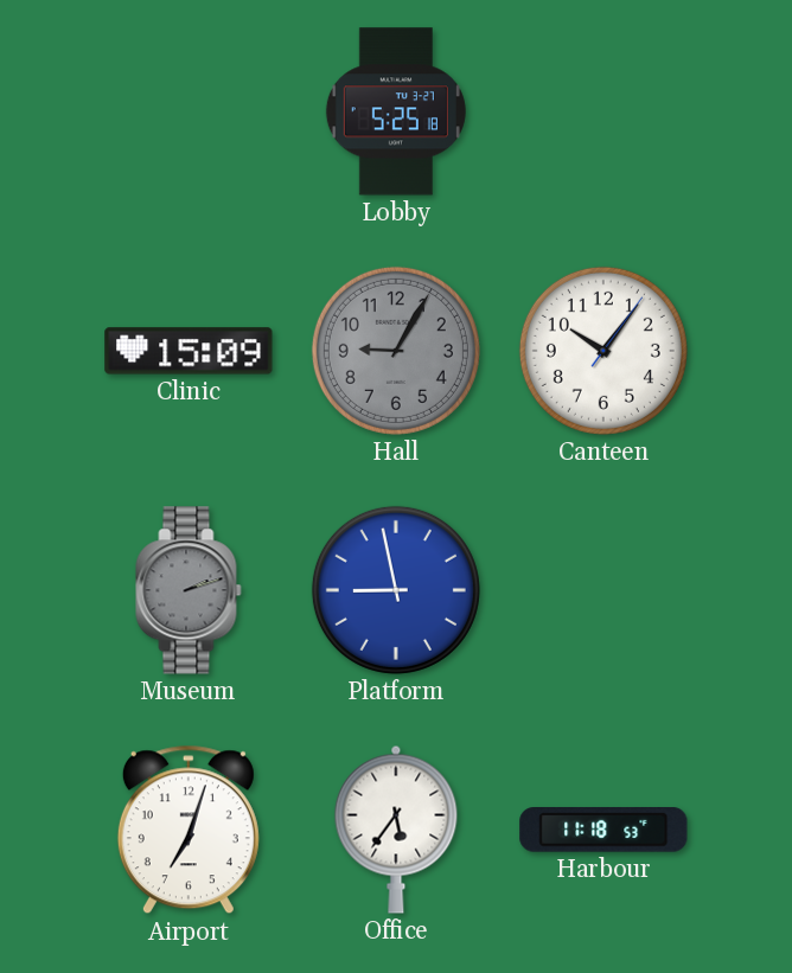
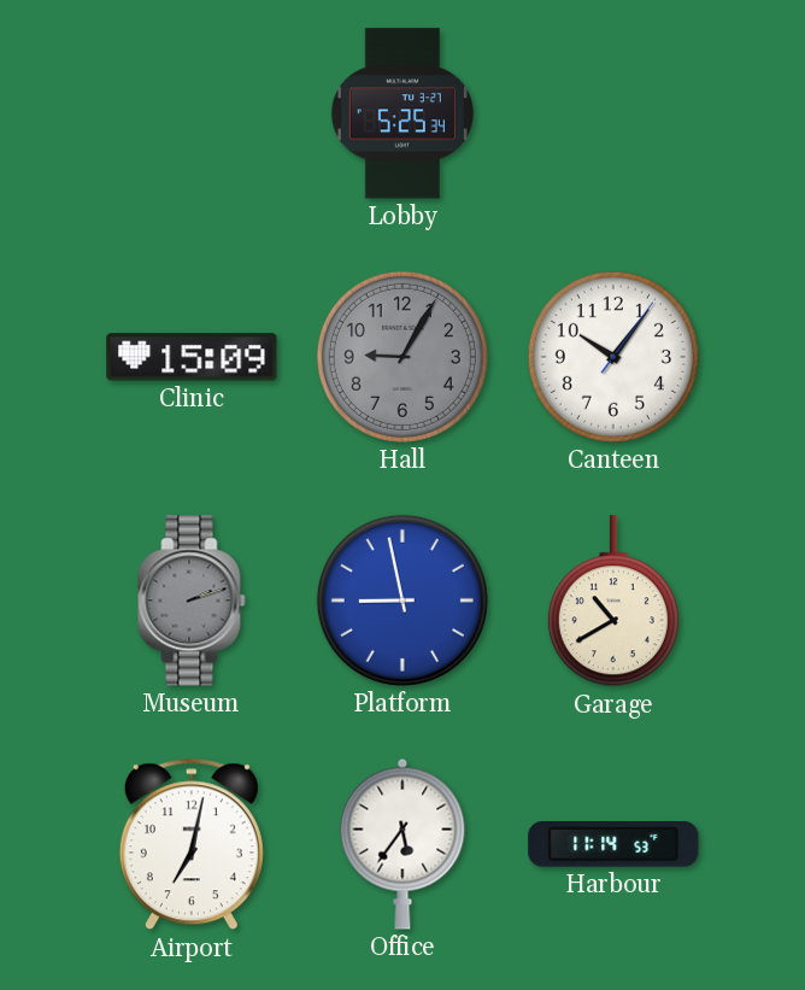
Lobby: 5:25:18 -> 5:25:34 (402, 113)
Garage: none -> 10:40 (613, 602)
Airport: 7:03 -> 7:02 (192, 844)
Harbour: 11:18 -> 11:14 (613, 845)
